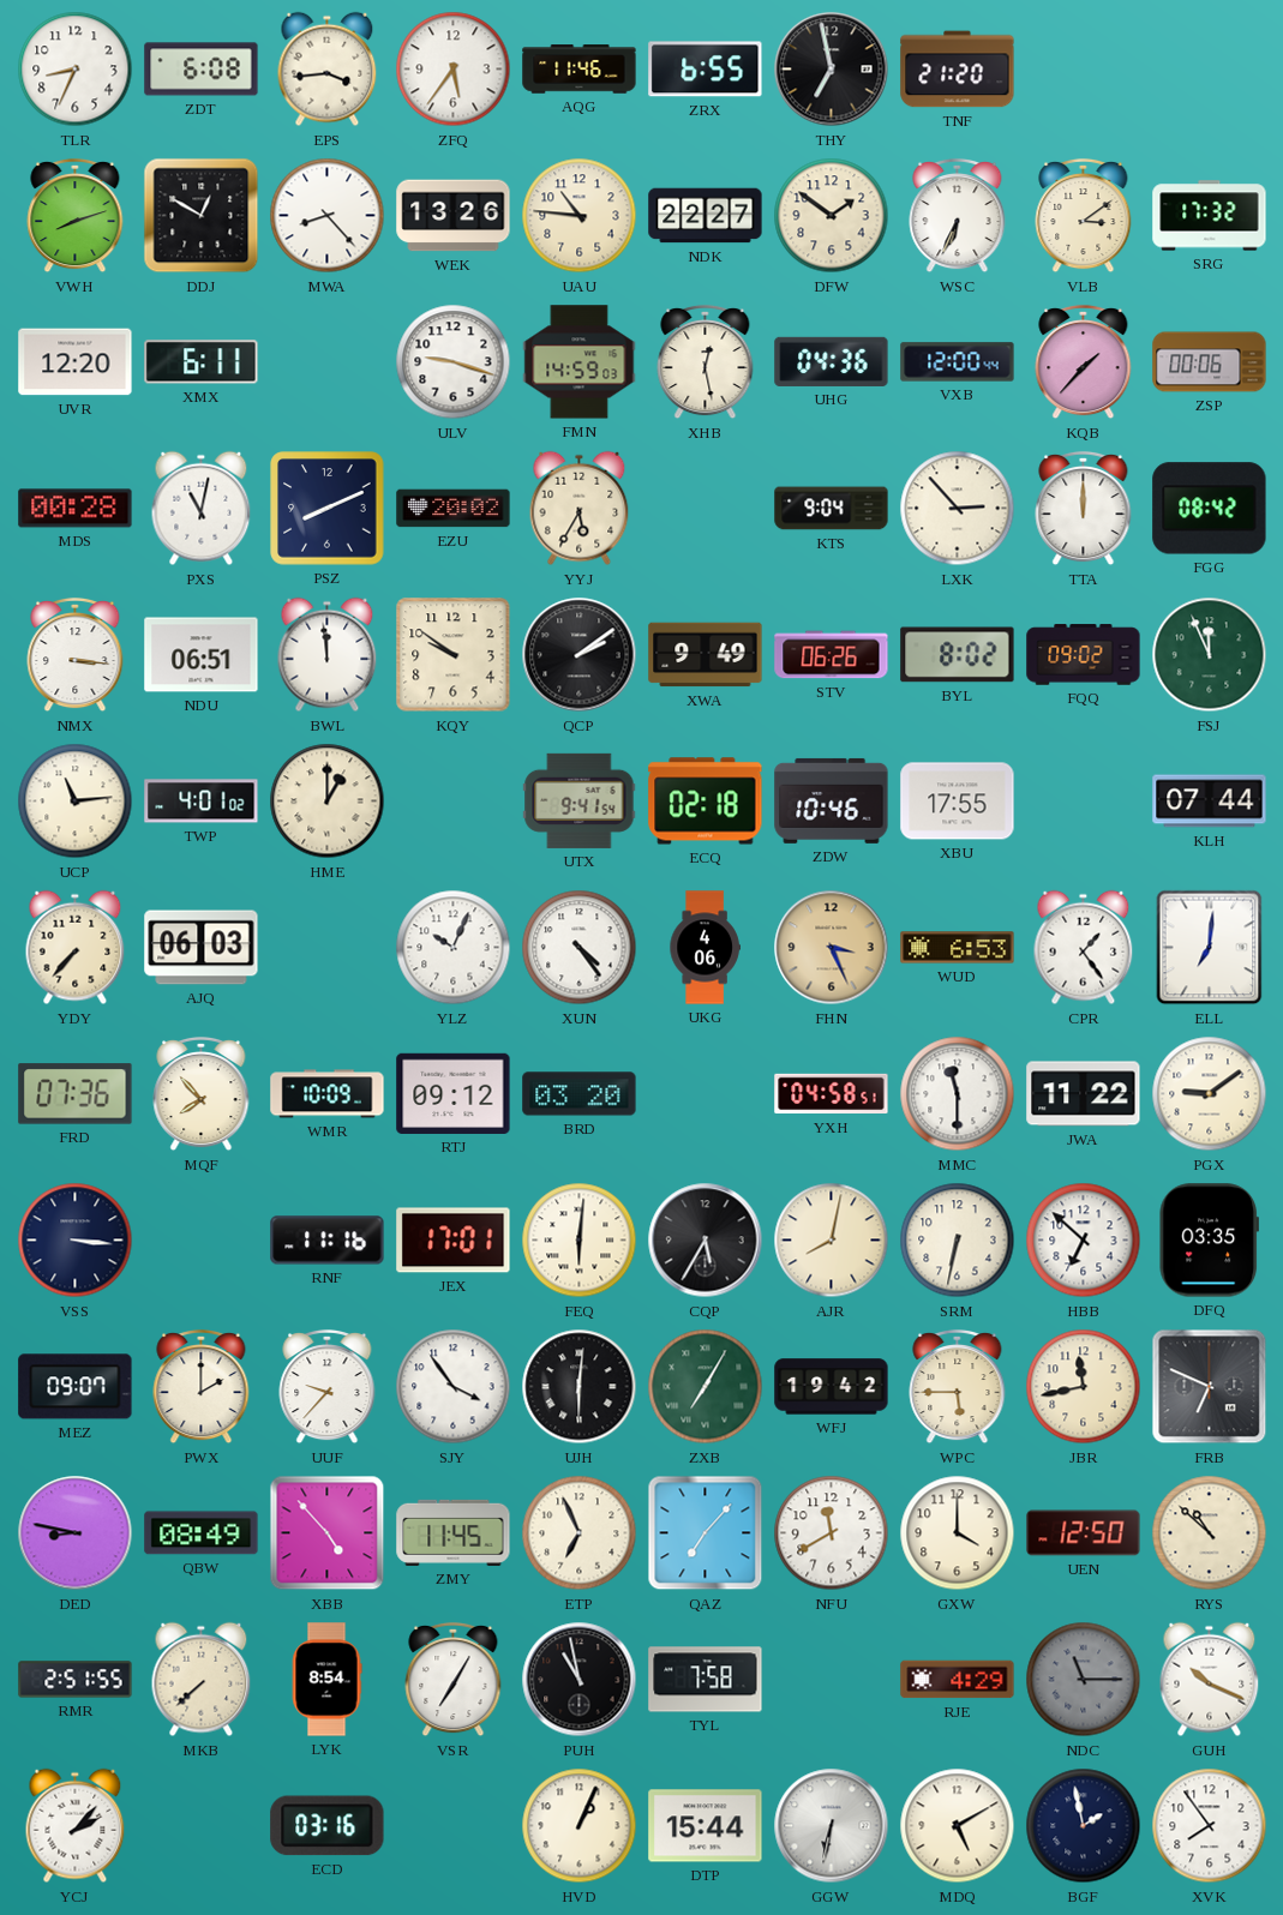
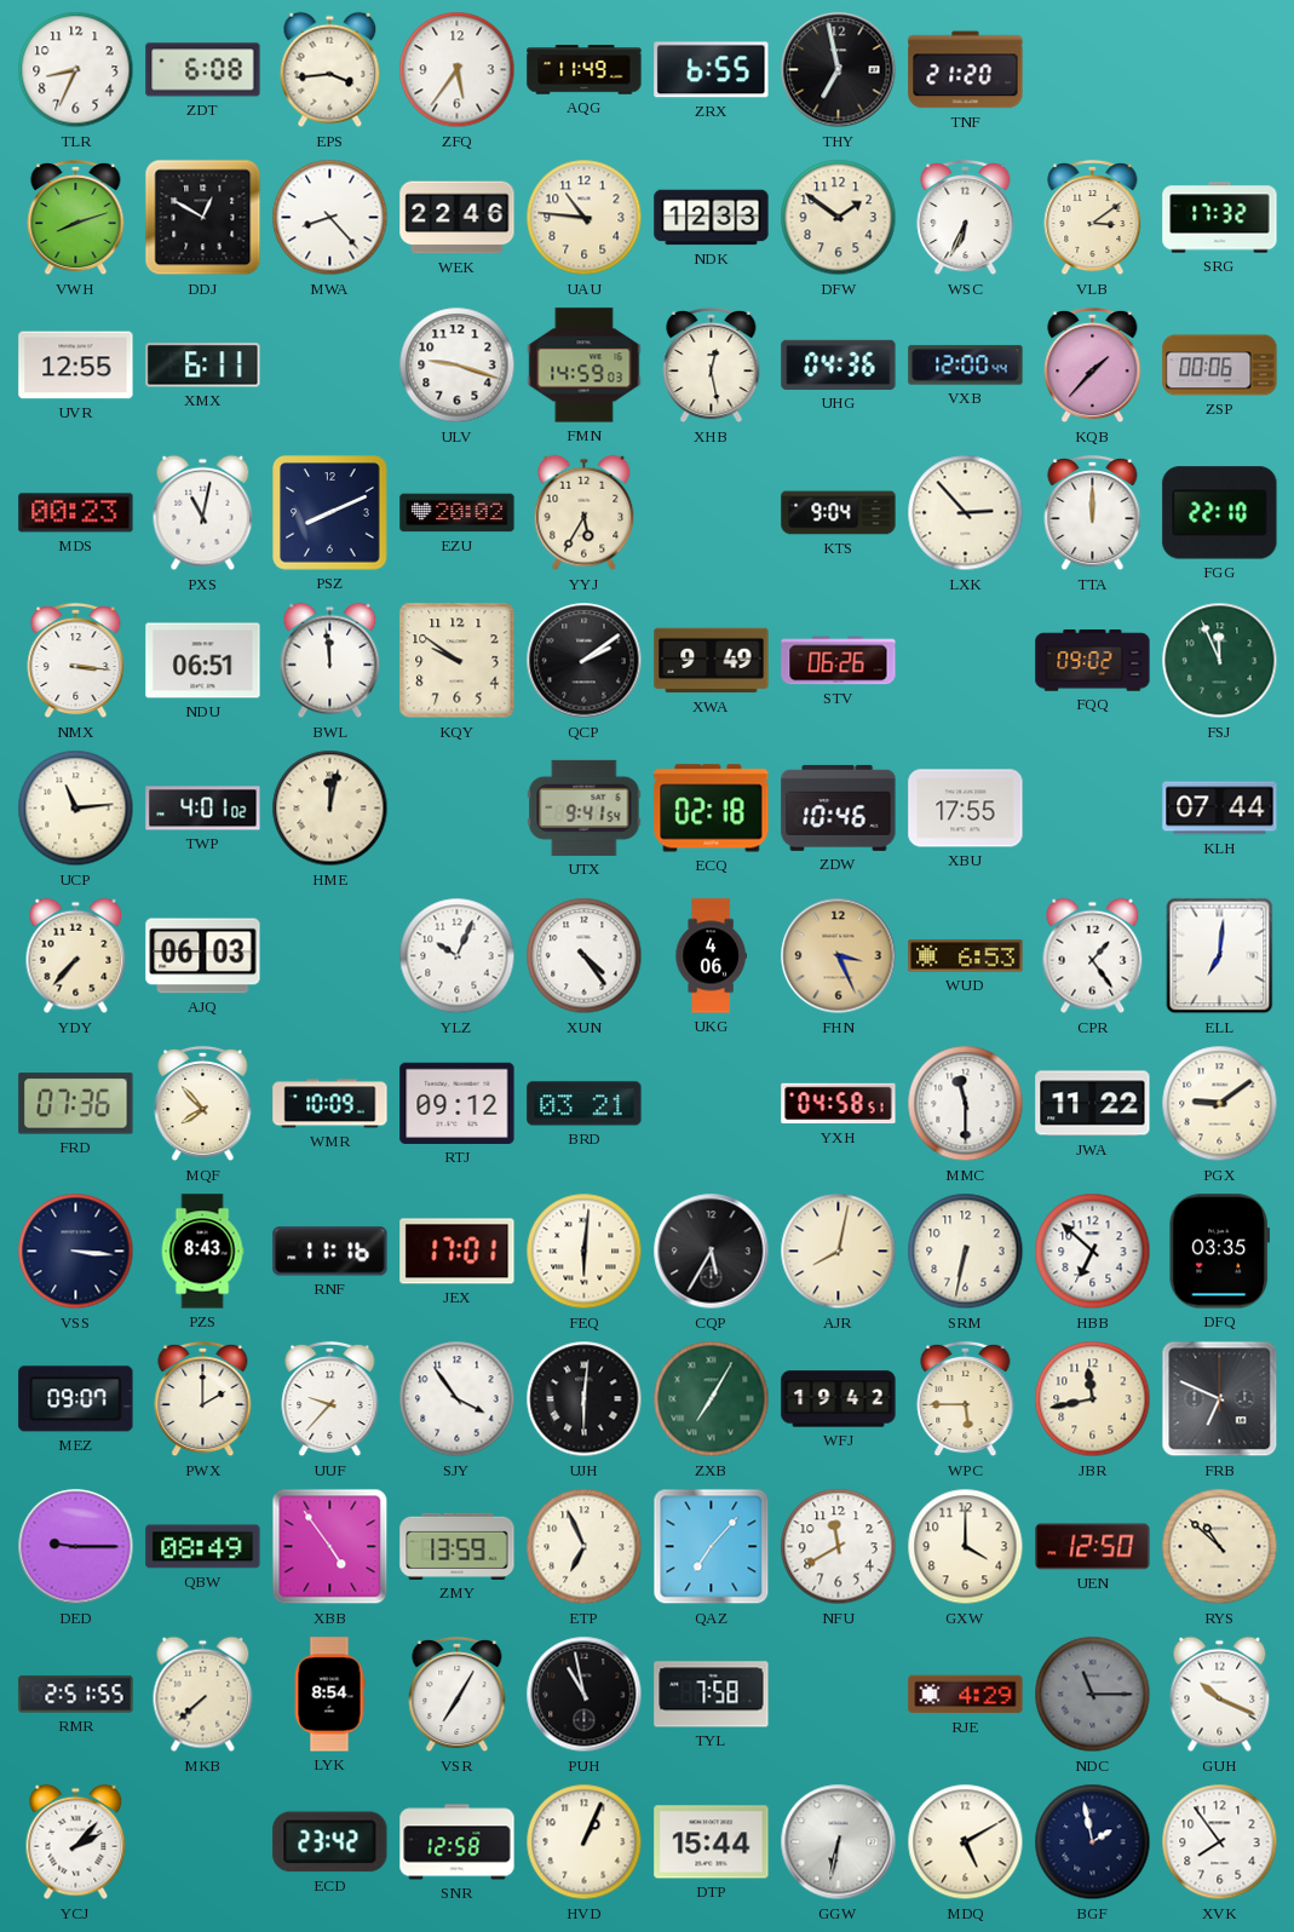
AQG: 11:46 -> 11:49 (585, 70)
WEK: 13:26 -> 22:46 (458, 218)
NDK: 22:27 -> 12:33 (712, 218)
UVR: 12:20 -> 12:55 (76, 366)
MDS: 00:28 -> 00:23 (76, 513)
FGG: 08:42 -> 22:10 (1220, 513)
BYL: 8:02 -> none (958, 655)
HME: 1:00 -> 12:02 (330, 809)
BRD: 03:20 -> 03:21 (585, 1104)
PZS: none -> 8:43 (202, 1252)
DED: 8:47 -> 9:15 (76, 1547)
XBB: 4:53 -> 4:54 (330, 1547)
ZMY: 11:45 -> 13:59 (458, 1546)
ECD: 03:16 -> 23:42 (330, 1842)
SNR: none -> 12:58 (458, 1842)
